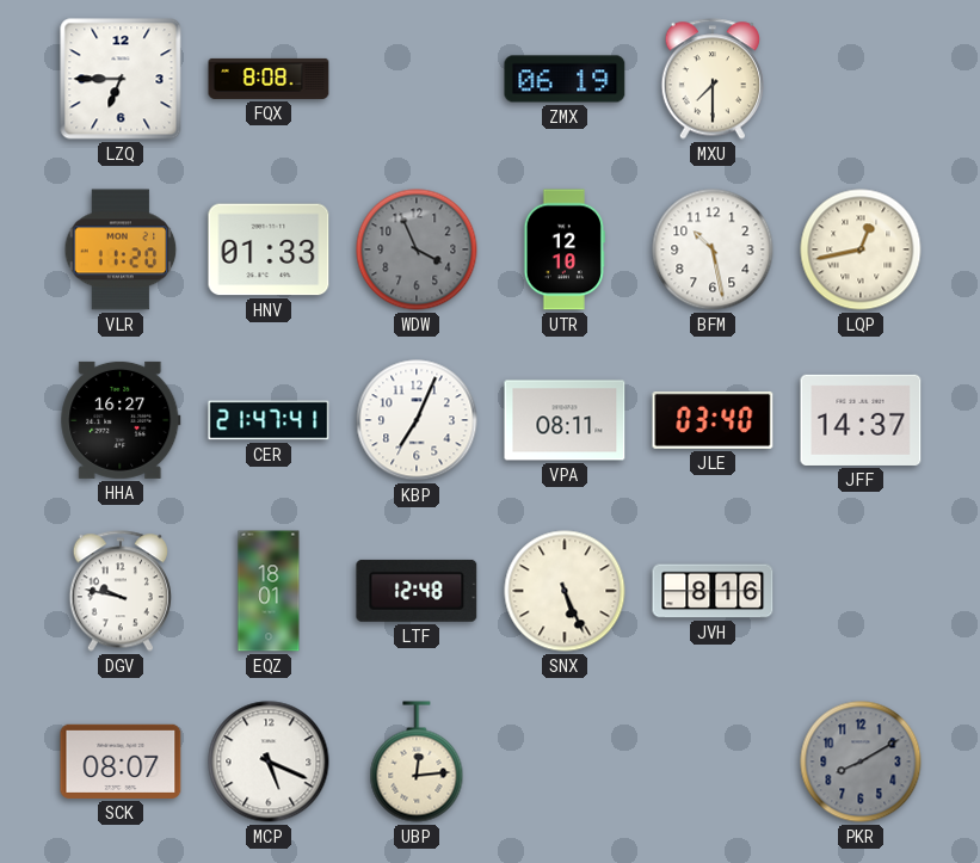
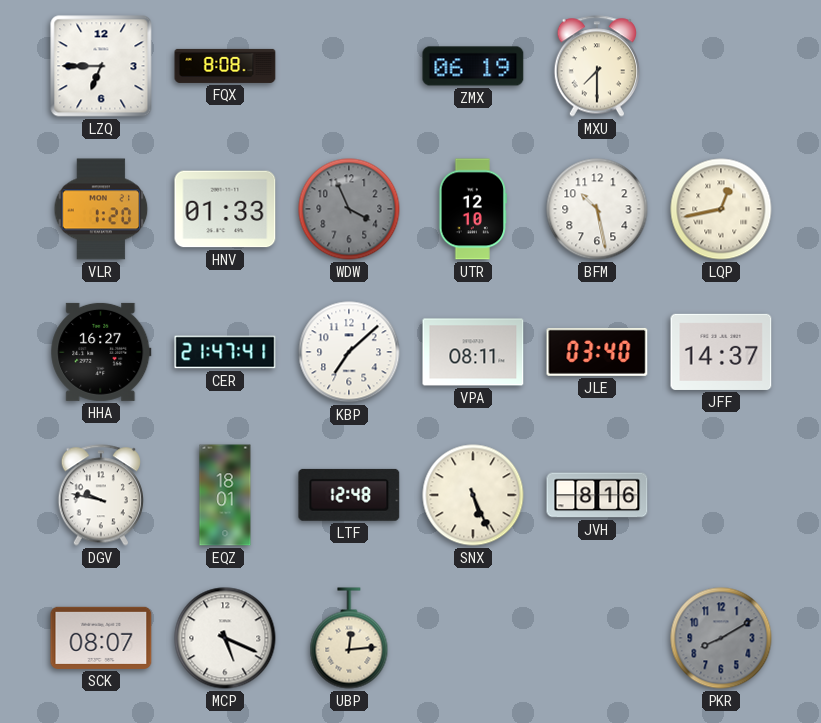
VLR: 11:20 -> 1:20 (101, 209)
KBP: 7:04 -> 7:08 (349, 352)
